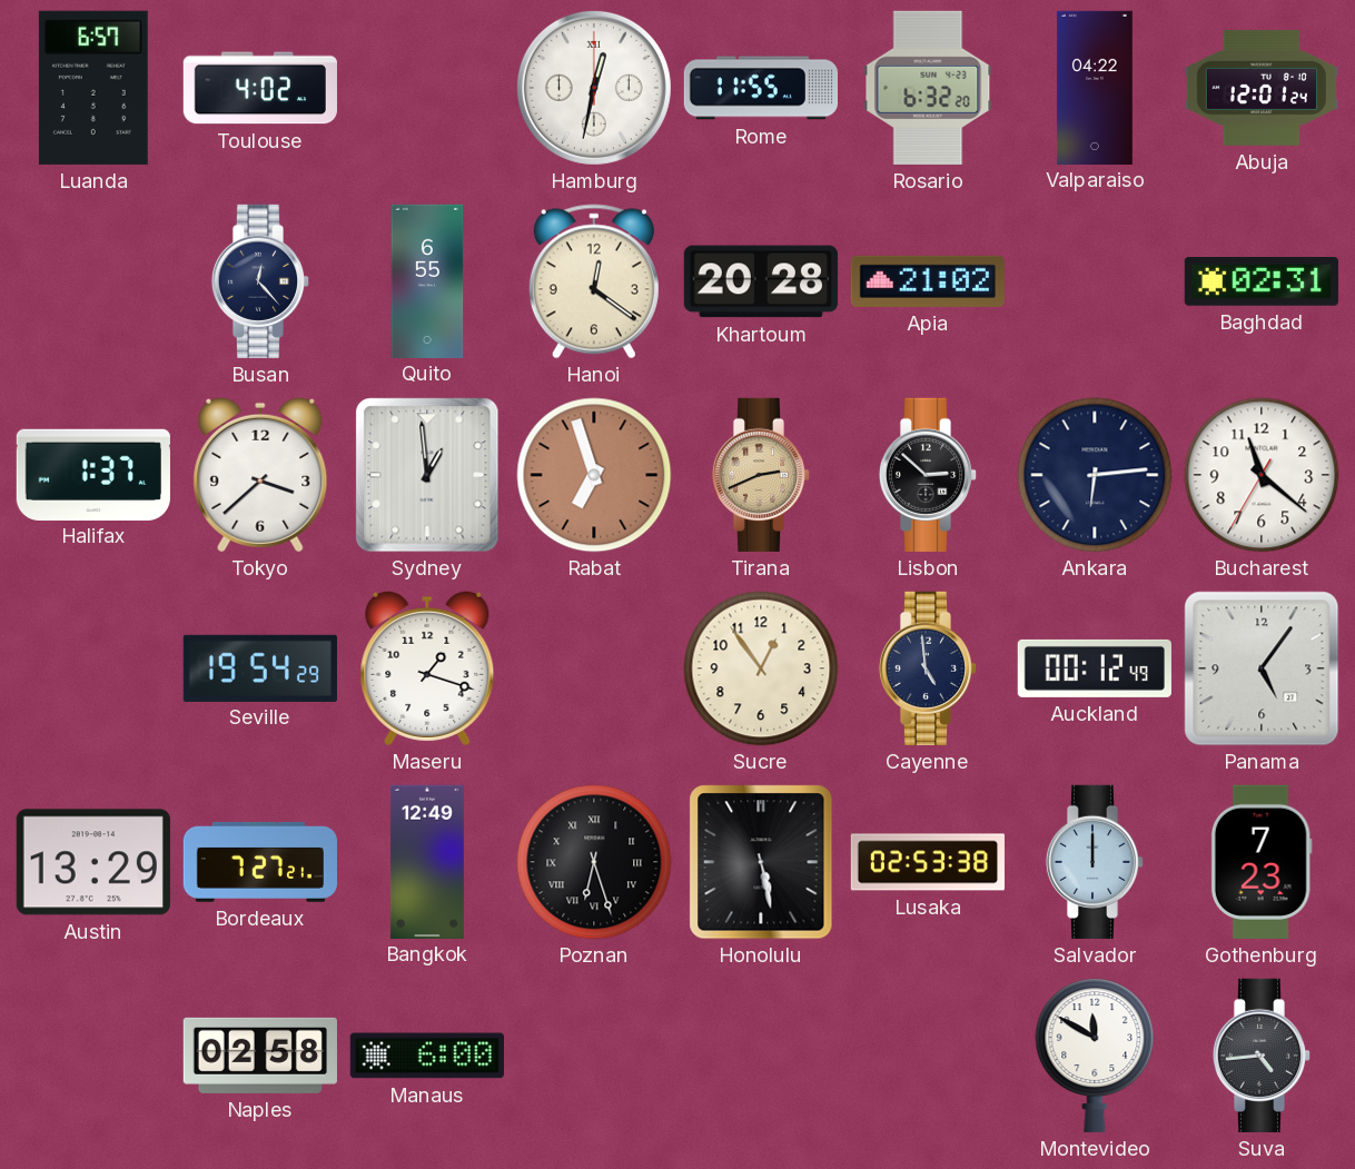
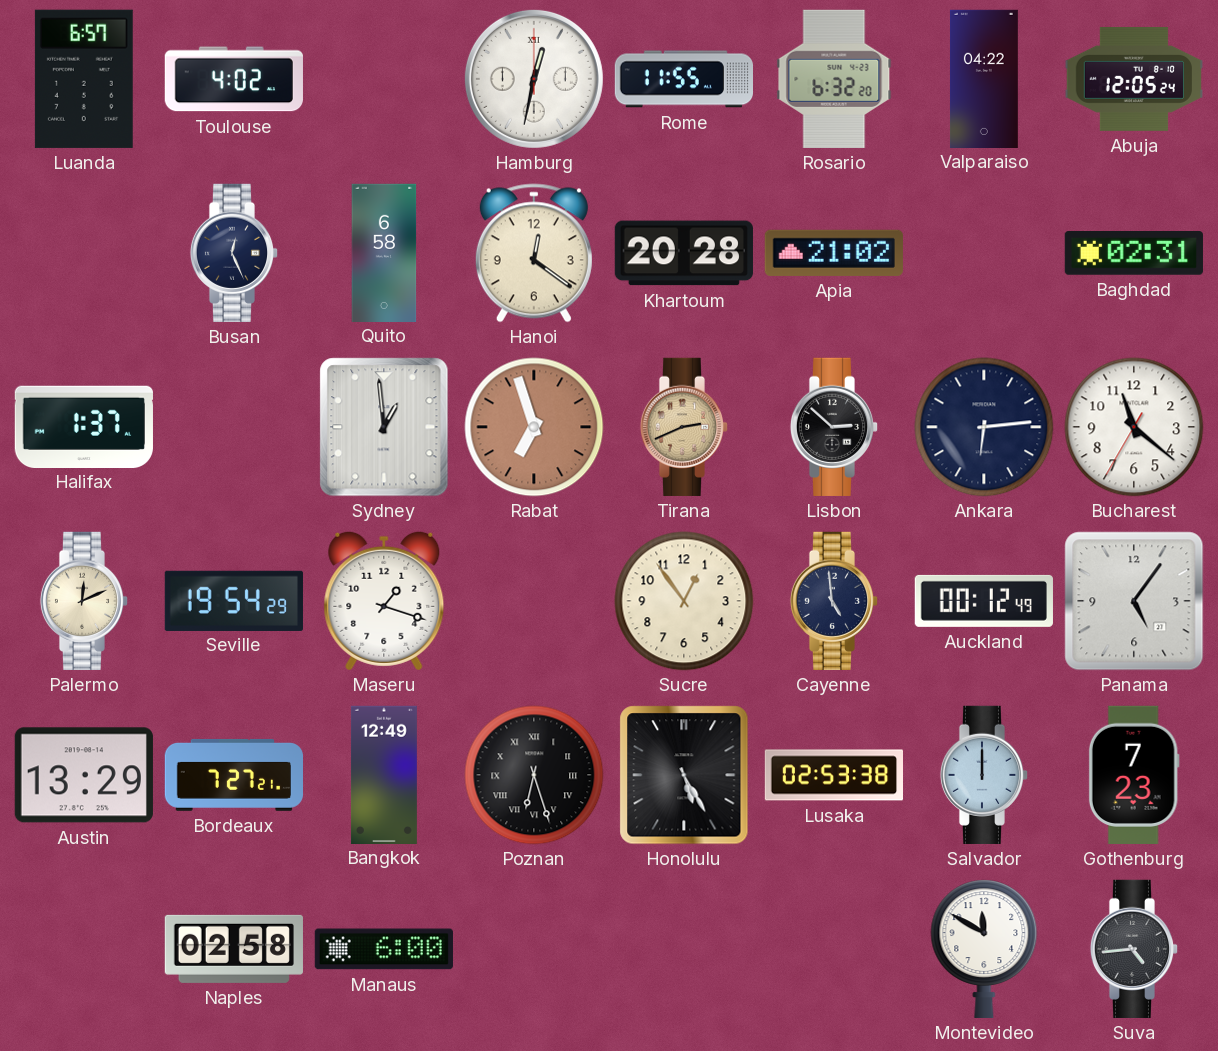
Abuja: 12:01 -> 12:05 (1133, 79)
Busan: 12:23 -> 12:26 (234, 253)
Quito: 6:55 -> 6:58 (384, 252)
Tokyo: 3:38 -> none (260, 475)
Palermo: none -> 12:11 (84, 601)
Honolulu: 5:28 -> 5:25 (684, 775)
